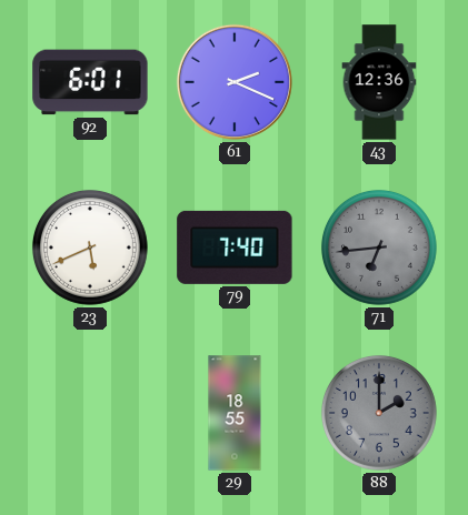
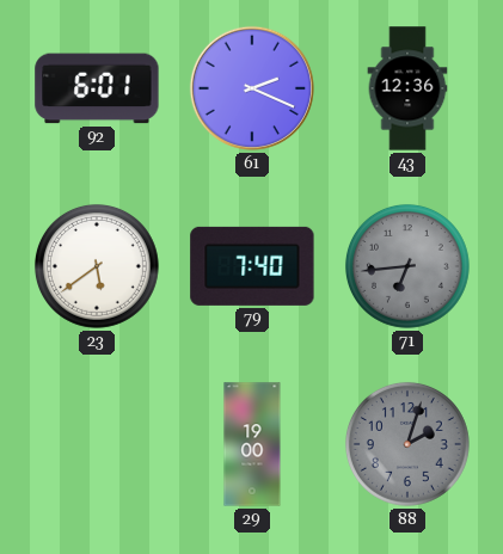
23: 5:41 -> 5:39 (97, 266)
29: 18:55 -> 19:00 (252, 444)
88: 2:00 -> 2:03 (407, 444)
